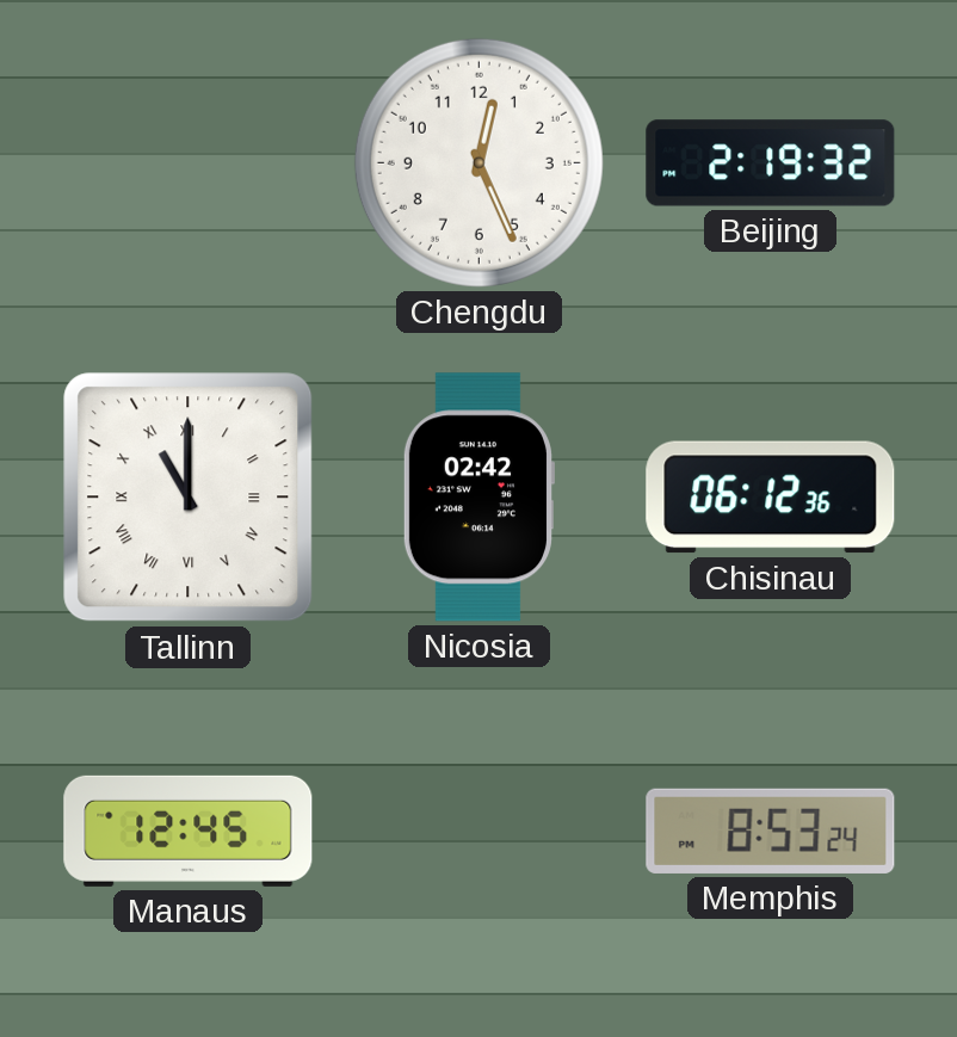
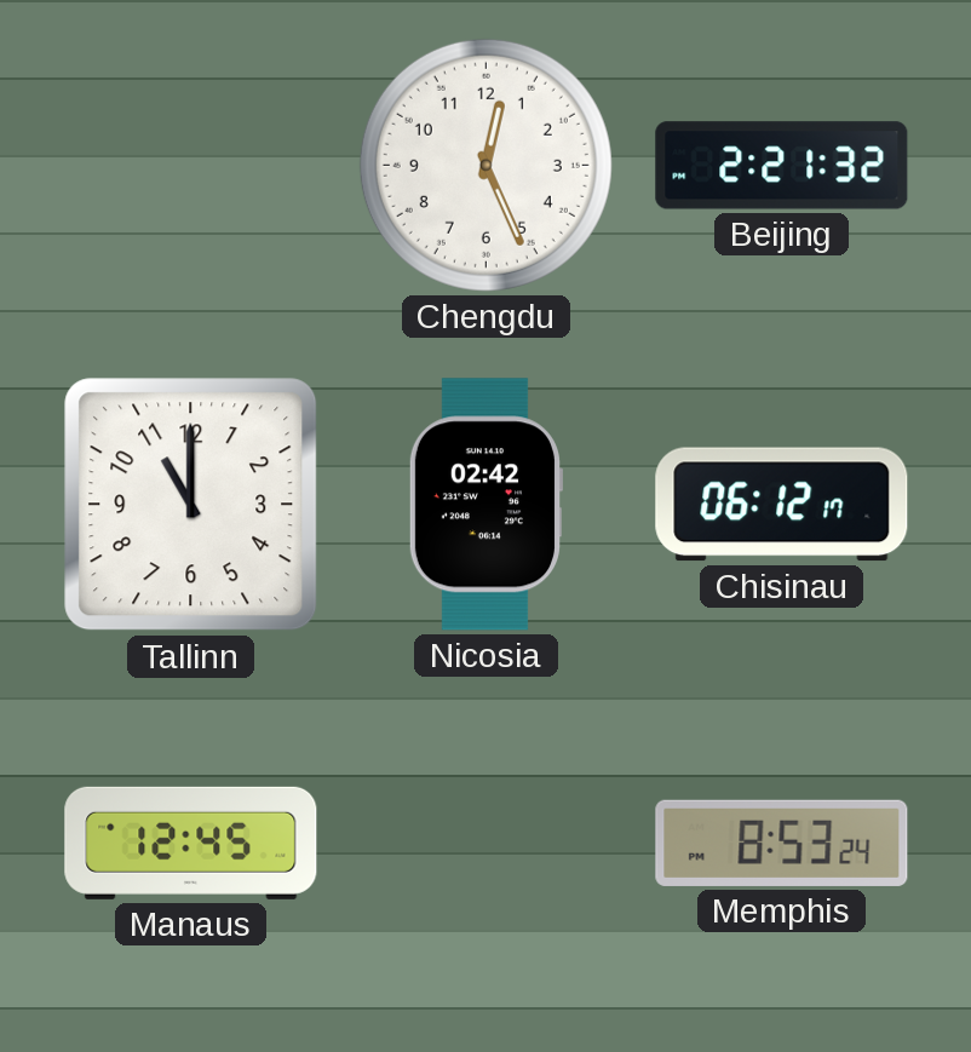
Beijing: 2:19 -> 2:21 (782, 166)
Tallinn numerals: Roman -> Arabic (191, 505)
Chisinau: 06:12:36 -> 06:12:17 (782, 505)
